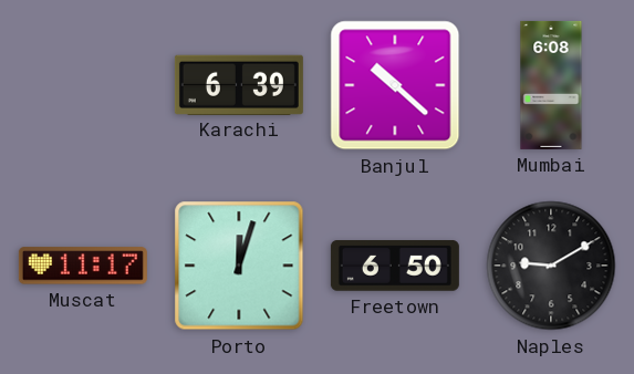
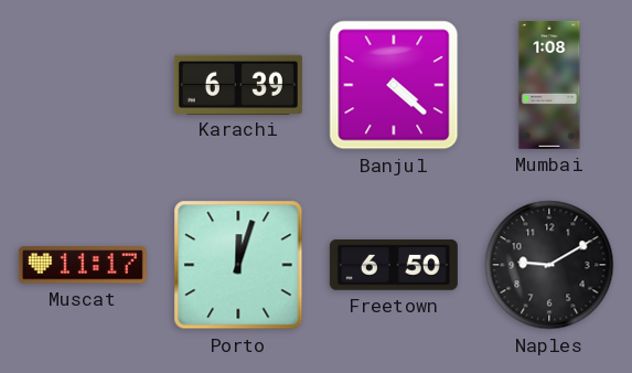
Banjul: 10:22 -> 4:22 (394, 85)
Mumbai: 6:08 -> 1:08 (549, 85)
